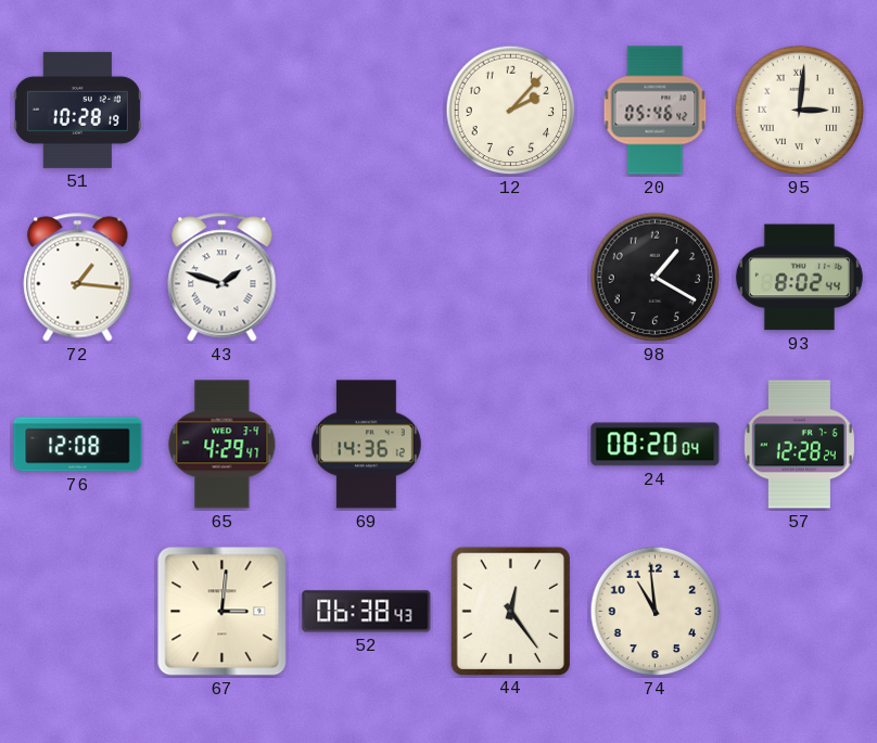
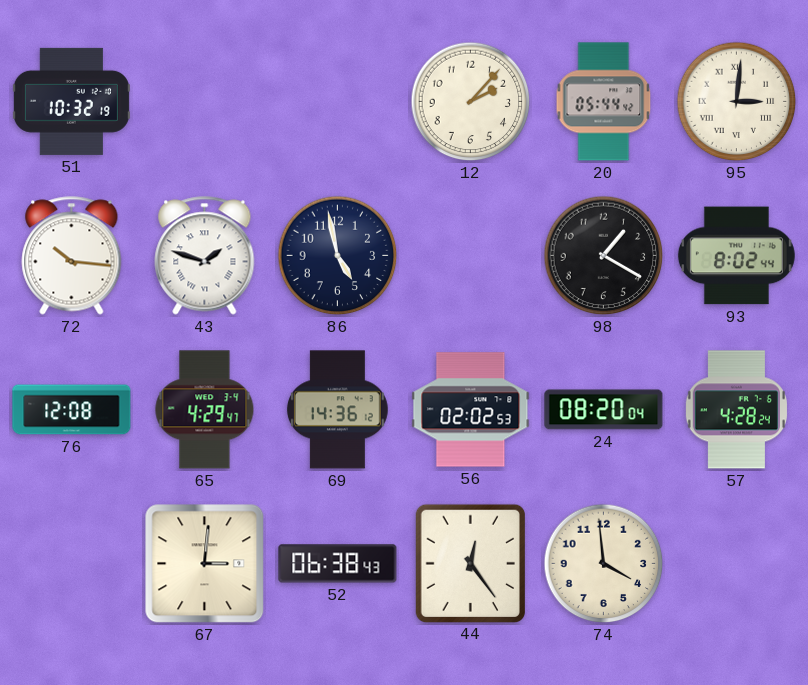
51: 10:28 -> 10:32 (71, 101)
20: 05:46 -> 05:44 (604, 102)
72: 1:16 -> 10:16 (72, 256)
86: none -> 4:58 (338, 256)
56: none -> 02:02 (471, 410)
57: 12:28 -> 4:28 (736, 410)
74: 10:59 -> 3:59 (604, 564)
